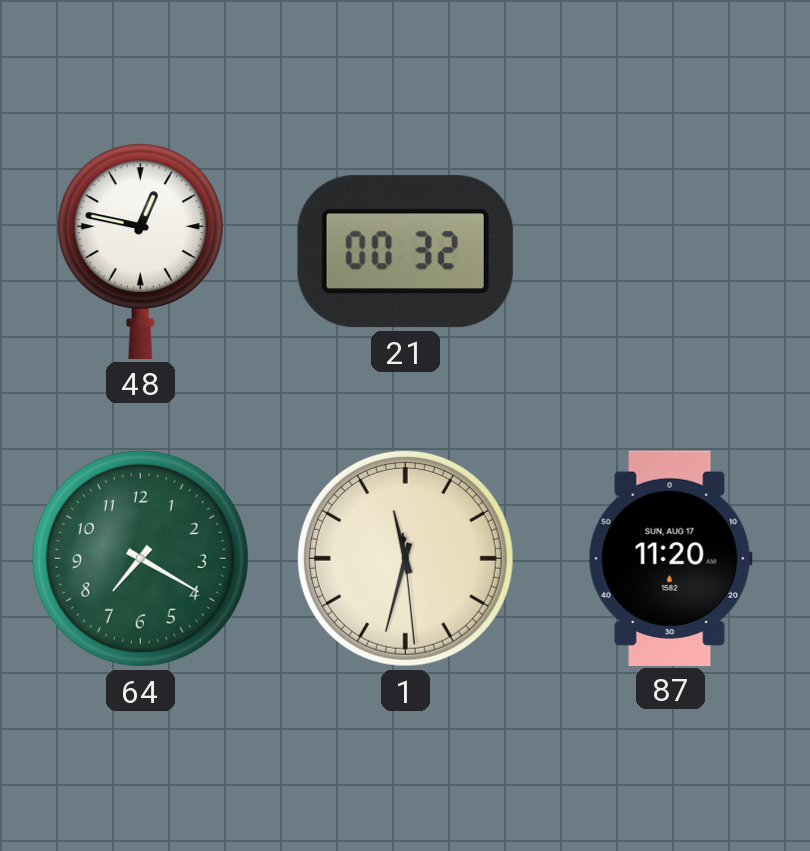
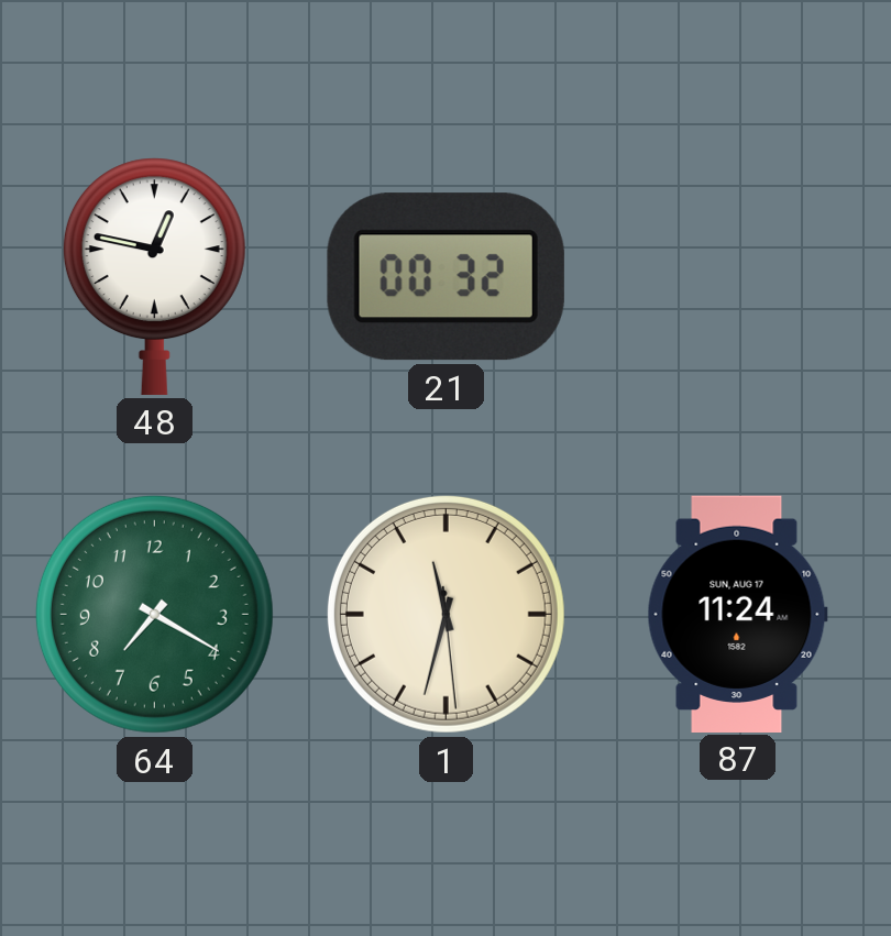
87: 11:20 -> 11:24 (737, 614)
